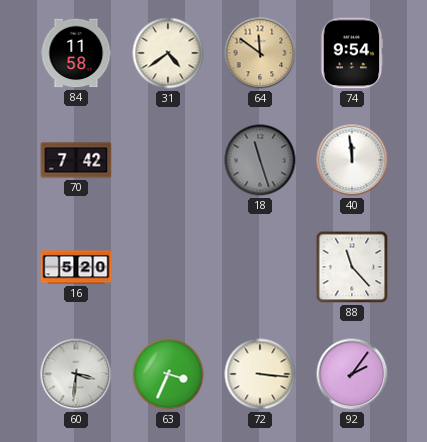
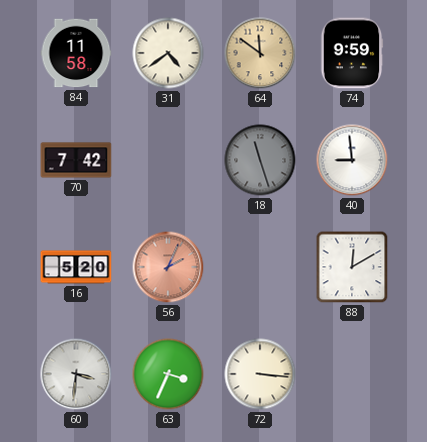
74: 9:54 -> 9:59 (352, 53)
40: 11:59 -> 8:59 (352, 160)
56: none -> 2:04 (168, 267)
88: 11:23 -> 12:10 (352, 267)
92: 2:06 -> none (352, 374)
